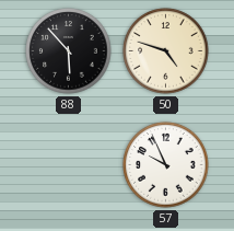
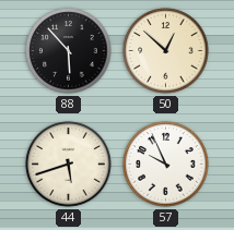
50: 4:48 -> 12:52 (166, 51)
44: none -> 5:42 (69, 165)
